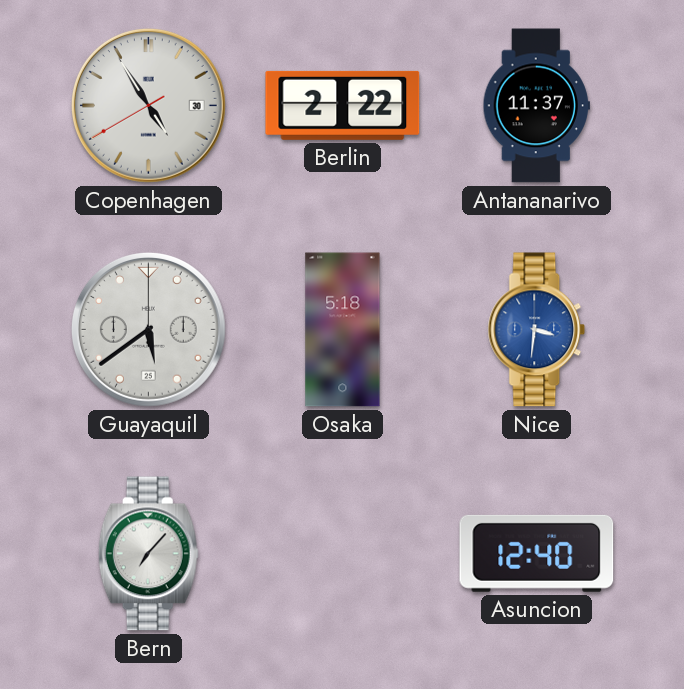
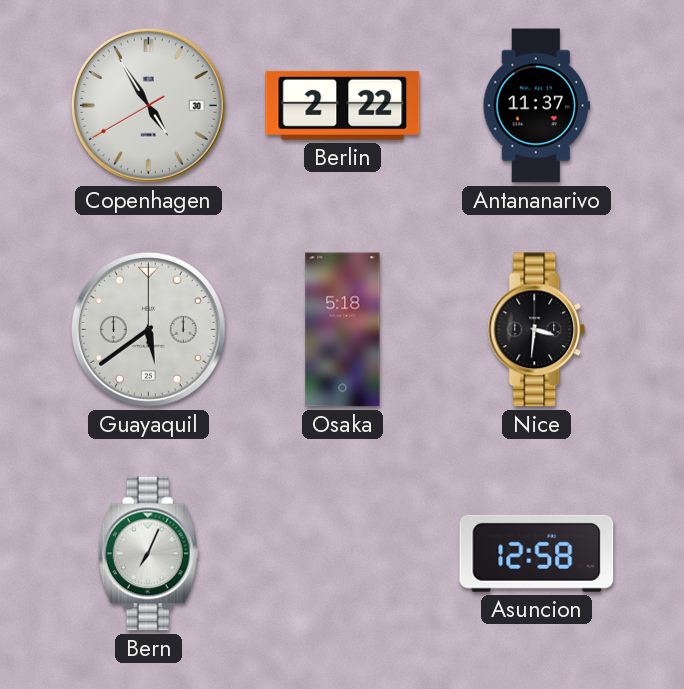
Nice dial: blue -> black (537, 330)
Bern: 7:07 -> 7:04 (148, 554)
Asuncion: 12:40 -> 12:58 (537, 553)
